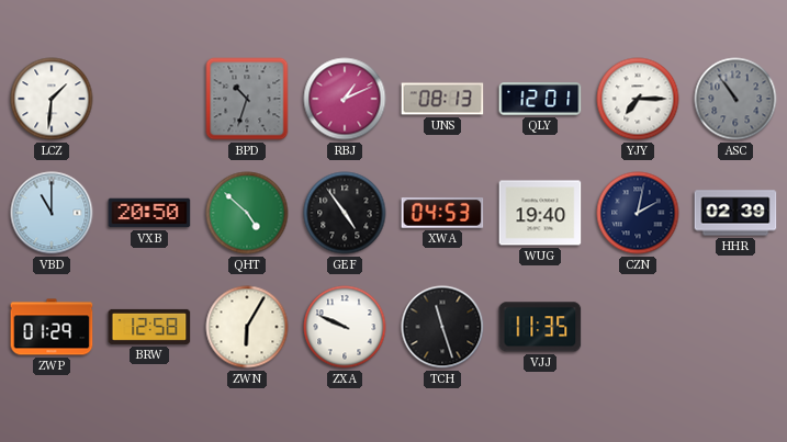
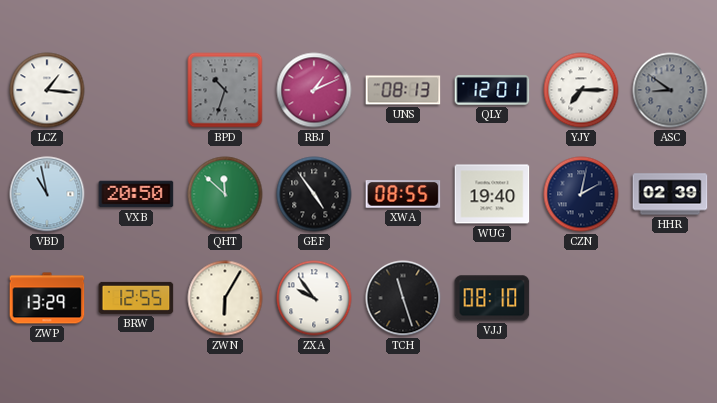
LCZ: 1:31 -> 1:16 (47, 90)
ASC: 10:54 -> 8:51 (670, 90)
VBD: 11:00 -> 10:58 (47, 194)
QHT: 4:52 -> 11:52 (225, 194)
XWA: 04:53 -> 08:55 (403, 194)
ZWP: 01:29 -> 13:29 (47, 298)
BRW: 12:58 -> 12:55 (136, 298)
ZXA: 9:49 -> 9:54 (314, 298)
VJJ: 11:35 -> 08:10 (492, 298)
